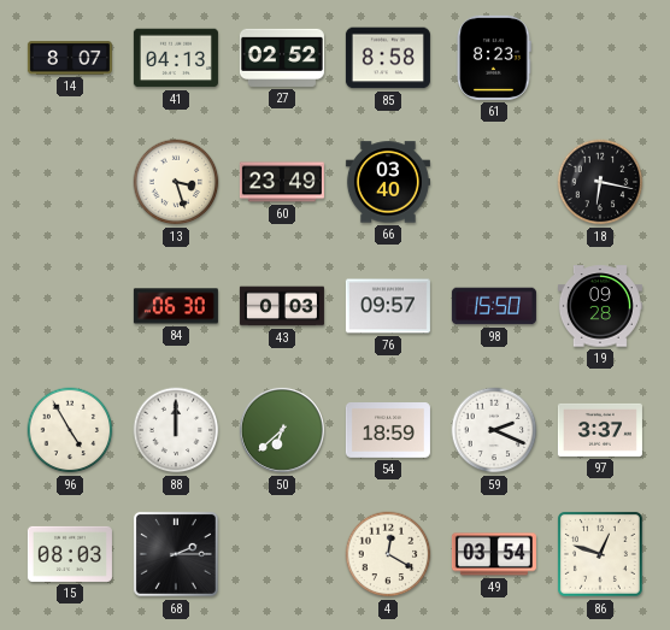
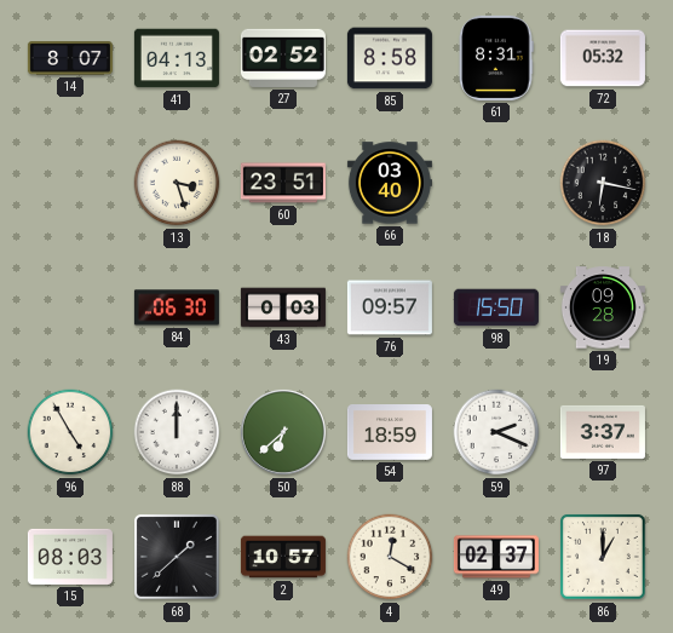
61: 8:23 -> 8:31 (496, 58)
72: none -> 05:32 (603, 58)
60: 23:49 -> 23:51 (283, 183)
68: 2:15 -> 1:38 (177, 557)
2: none -> 10:57 (283, 557)
49: 03:54 -> 02:37 (496, 557)
86: 12:48 -> 1:00 (603, 557)
